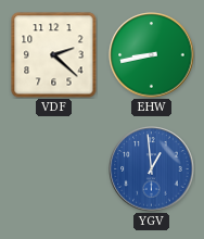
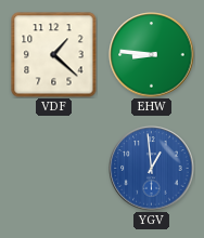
VDF: 2:22 -> 1:22 (54, 55)
EHW: 8:43 -> 8:46 (152, 55)
